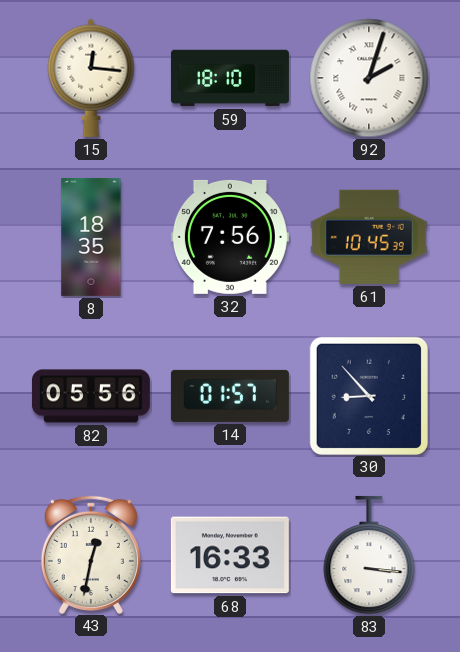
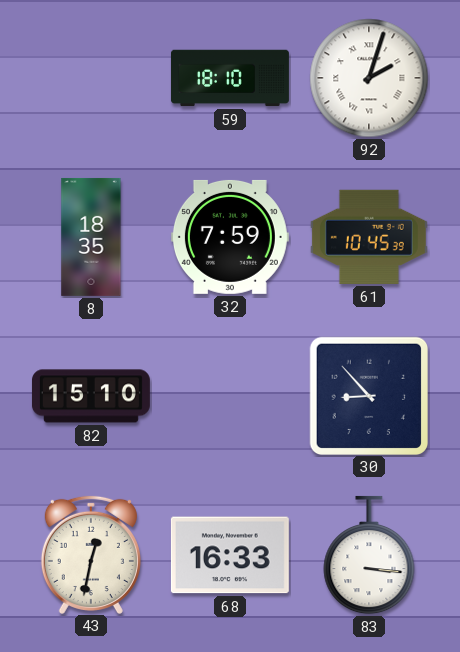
15: 12:16 -> none (91, 78)
32: 7:56 -> 7:59 (230, 237)
82: 05:56 -> 15:10 (91, 396)
14: 01:57 -> none (230, 396)
